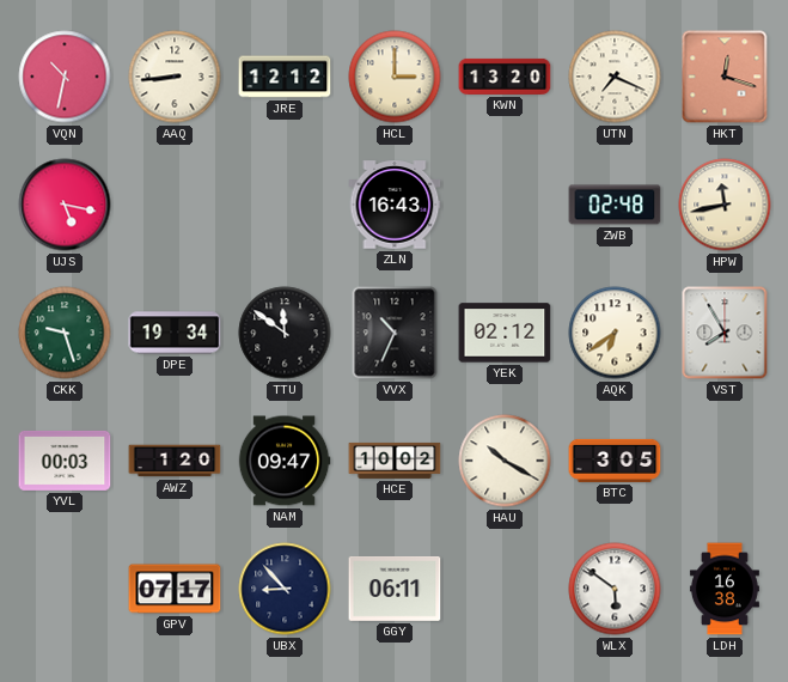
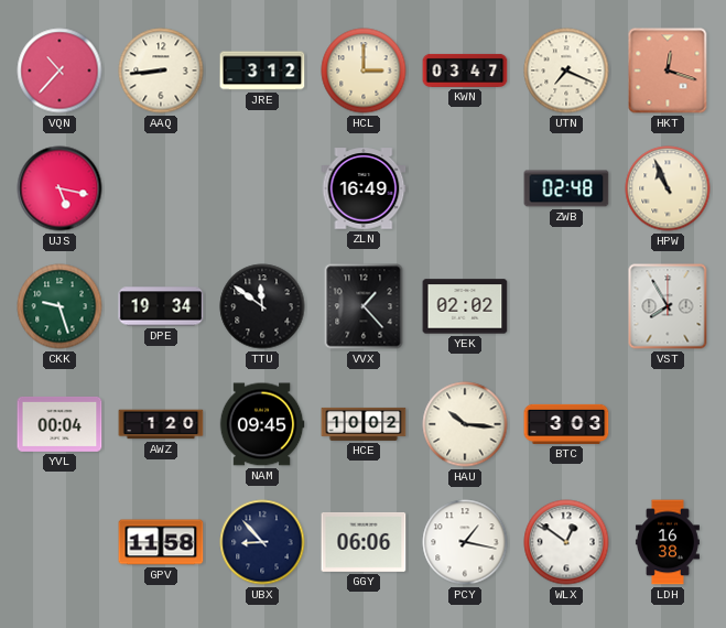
VQN: 10:32 -> 10:37 (59, 71)
JRE: 12:12 -> 3:12 (262, 71)
KWN: 13:20 -> 03:47 (465, 71)
ZLN: 16:43 -> 16:49 (364, 188)
HPW: 11:43 -> 10:56 (668, 188)
VVX: 10:34 -> 1:23 (364, 306)
YEK: 02:12 -> 02:02 (465, 306)
AQK: 6:39 -> none (615, 333)
YVL: 00:03 -> 00:04 (59, 424)
NAM: 09:47 -> 09:45 (262, 424)
HAU: 10:20 -> 10:16 (465, 424)
BTC: 3:05 -> 3:03 (566, 424)
GPV: 07:17 -> 11:58 (161, 542)
GGY: 06:11 -> 06:06 (364, 542)
PCY: none -> 1:17 (465, 542)
WLX: 5:51 -> 12:51 (566, 542)
